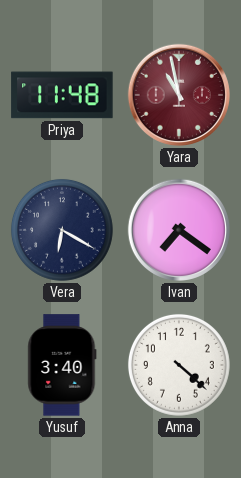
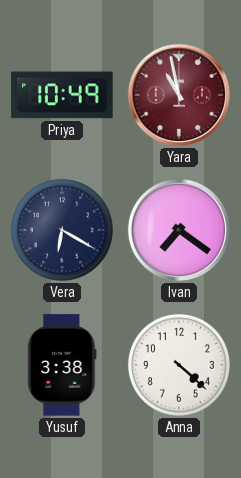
Priya: 11:48 -> 10:49 (62, 95)
Yusuf: 3:40 -> 3:38 (62, 365)
